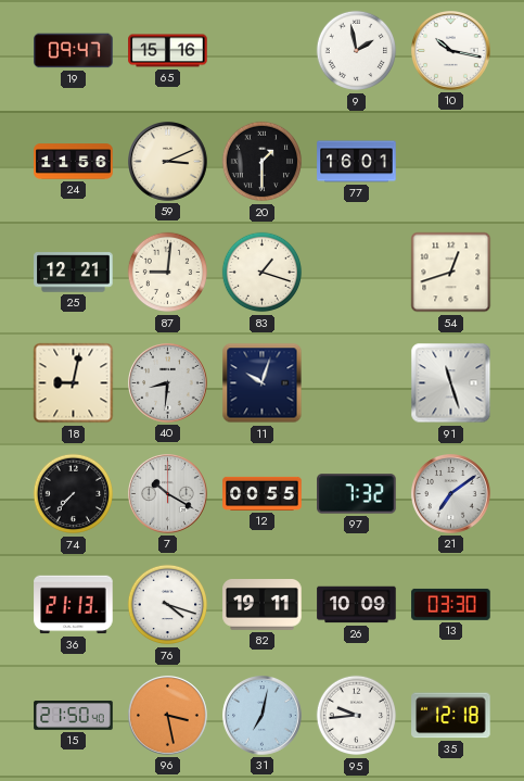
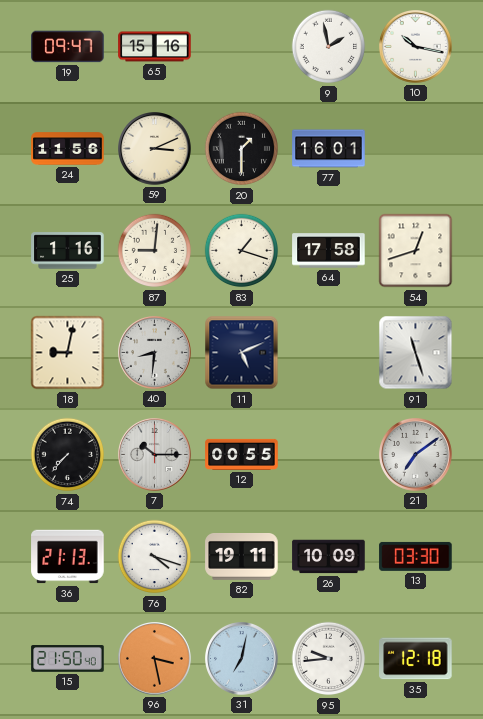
25: 12:21 -> 1:16 (68, 251)
64: none -> 17:58 (329, 251)
11: 10:03 -> 5:11 (242, 353)
7: 10:20 -> 10:15 (155, 455)
97: 7:32 -> none (357, 494)
